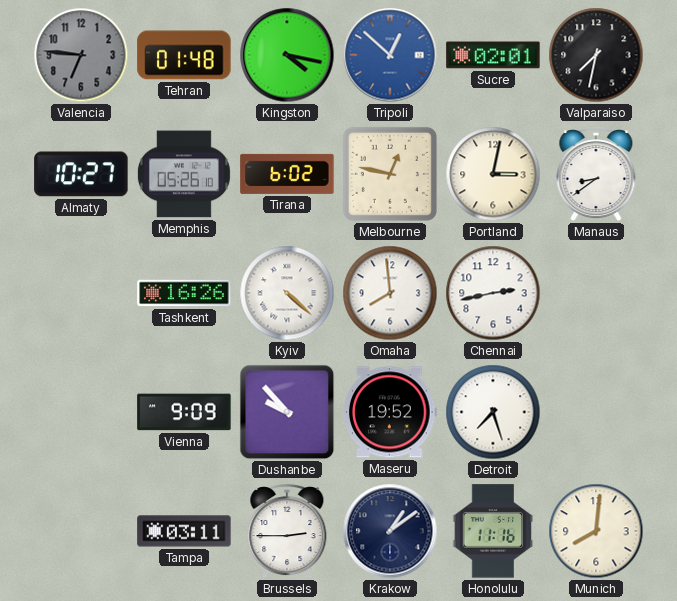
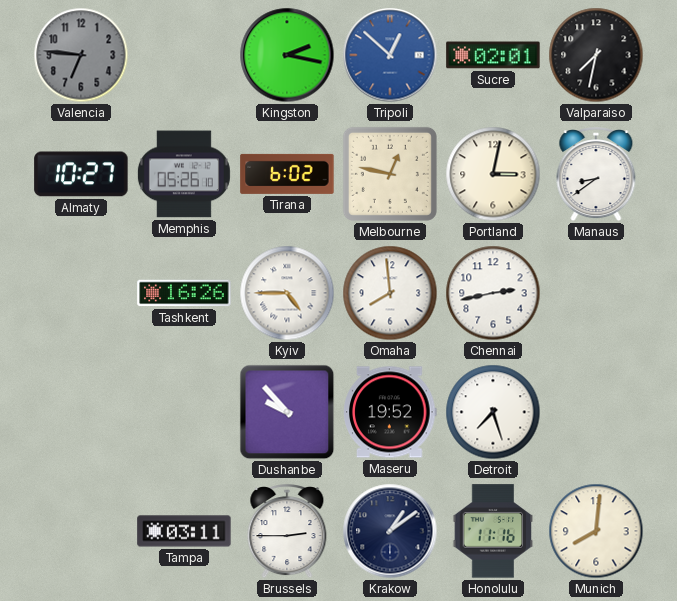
Tehran: 01:48 -> none (184, 55)
Kingston: 4:17 -> 2:17 (287, 55)
Kyiv: 4:22 -> 4:45 (287, 293)
Vienna: 9:09 -> none (184, 412)
